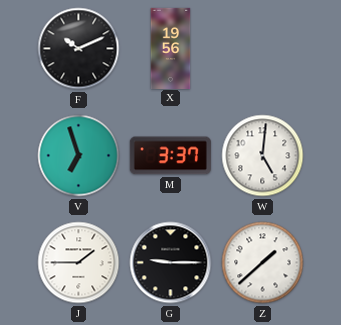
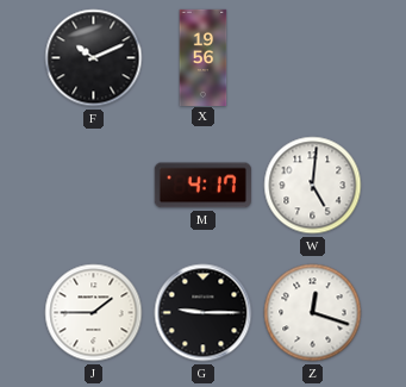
V: 6:57 -> none (79, 156)
M: 3:37 -> 4:17 (202, 186)
Z: 1:38 -> 12:18 (313, 313)
